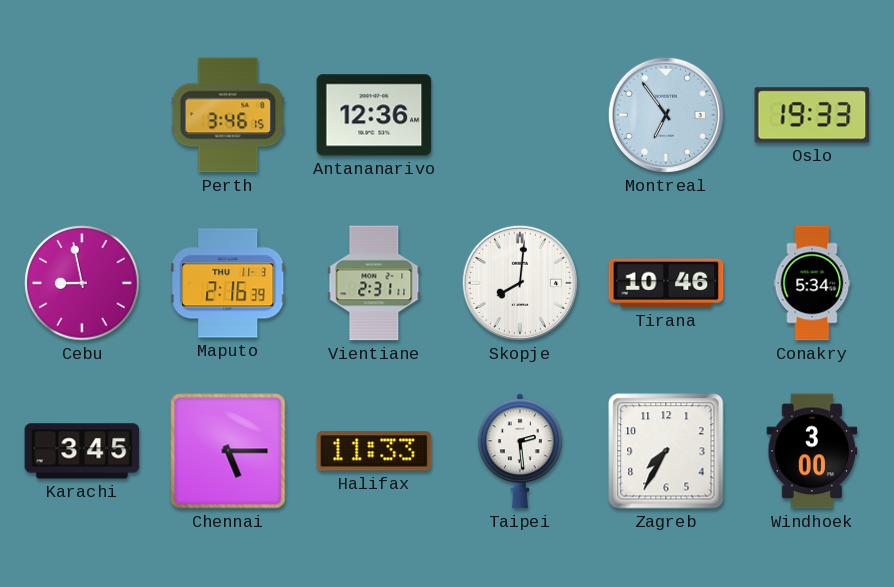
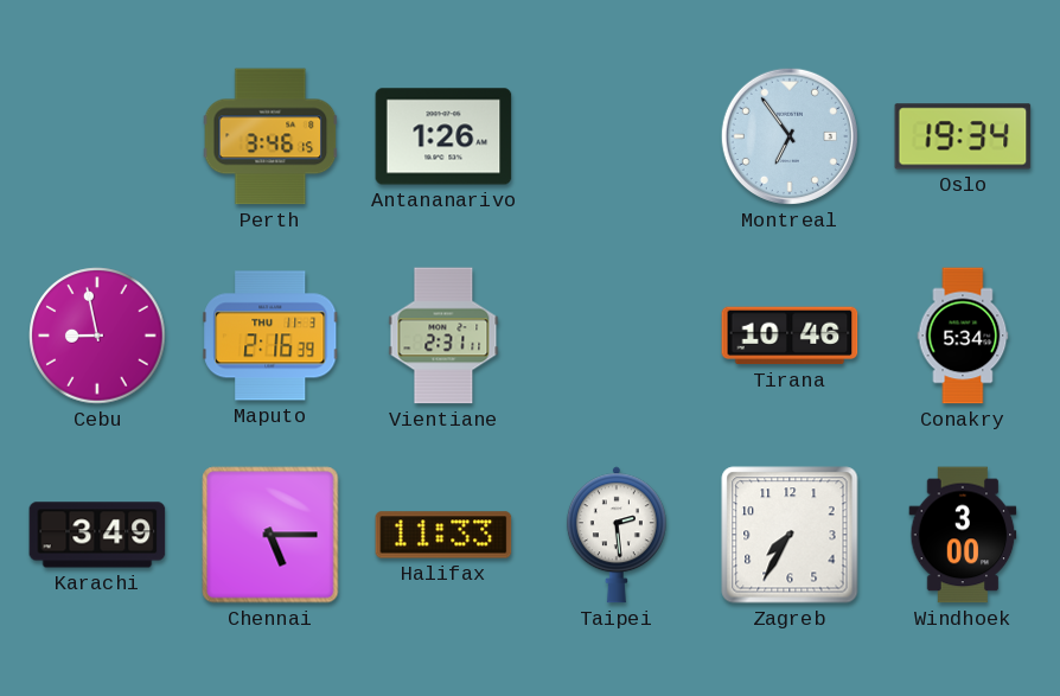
Antananarivo: 12:36 -> 1:26 (443, 136)
Oslo: 19:33 -> 19:34 (963, 136)
Skopje: 8:01 -> none (520, 283)
Karachi: 3:45 -> 3:49 (97, 535)
